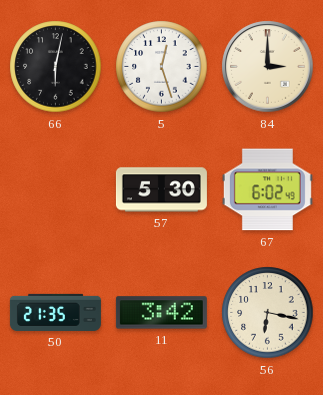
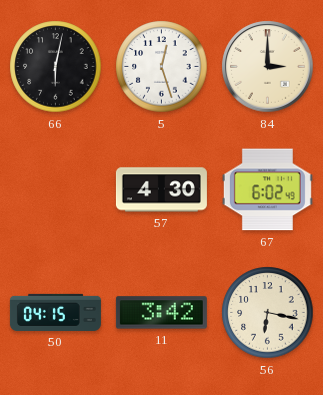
57: 5:30 -> 4:30 (161, 190)
50: 21:35 -> 04:15 (55, 312)
